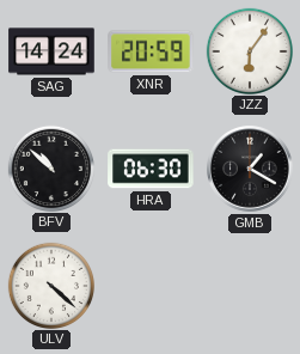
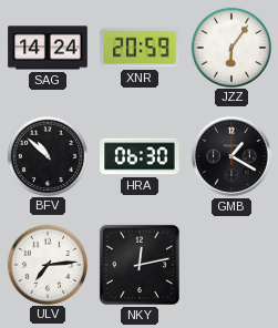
ULV: 4:22 -> 7:14 (47, 264)
NKY: none -> 12:13 (140, 265)
